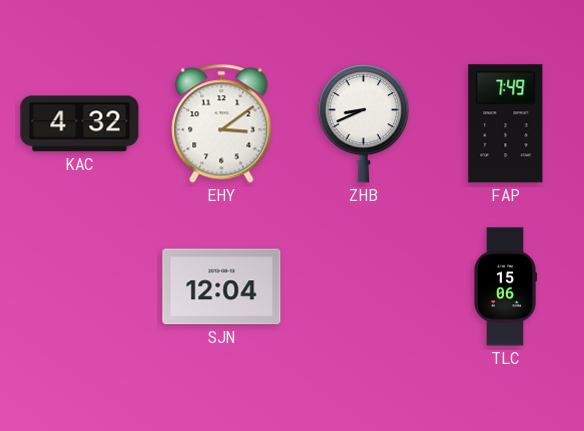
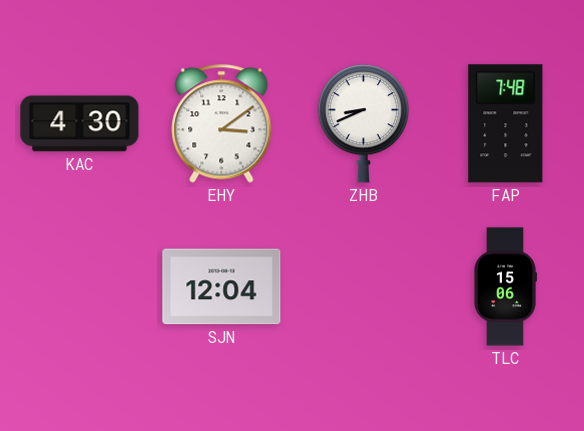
KAC: 4:32 -> 4:30 (80, 124)
FAP: 7:49 -> 7:48 (506, 124)
